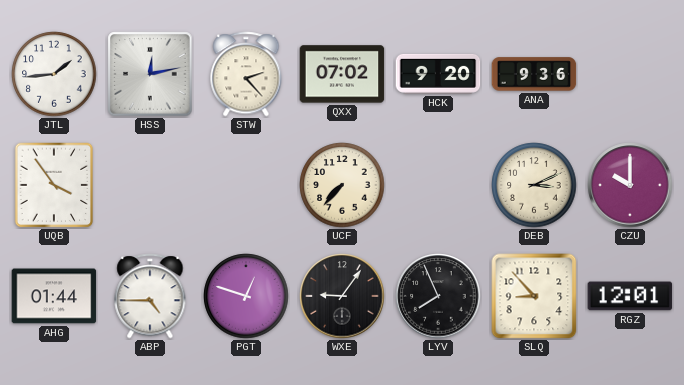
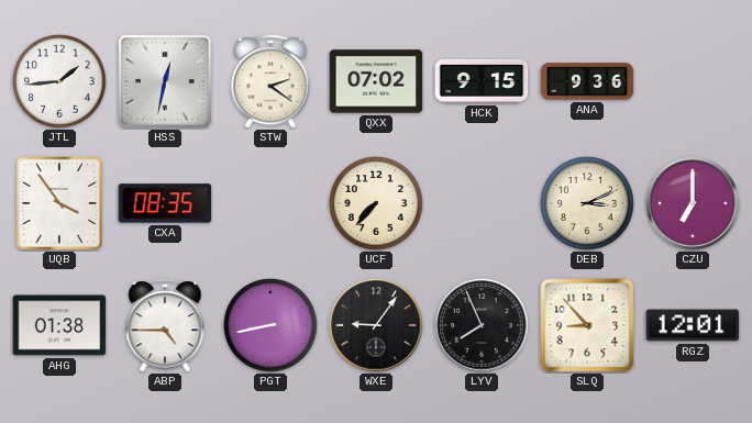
HSS: 12:13 -> 12:32 (165, 81)
STW: 2:23 -> 2:21 (270, 81)
HCK: 9:20 -> 9:15 (482, 81)
CXA: none -> 08:35 (165, 203)
CZU: 10:00 -> 7:00 (693, 203)
AHG: 01:44 -> 01:38 (59, 325)
PGT: 12:48 -> 8:43 (270, 325)
